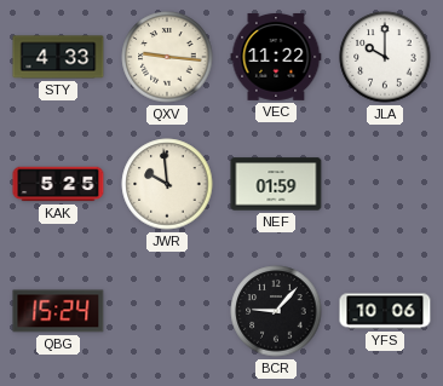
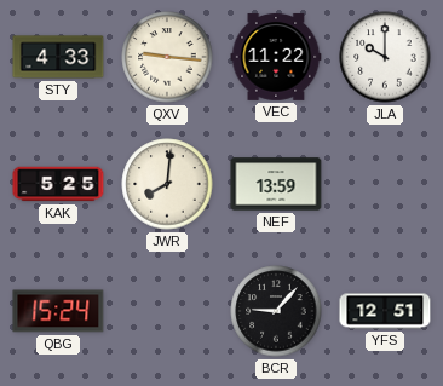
JWR: 9:59 -> 8:01 (167, 184)
NEF: 01:59 -> 13:59 (276, 184)
YFS: 10:06 -> 12:51 (385, 311)
